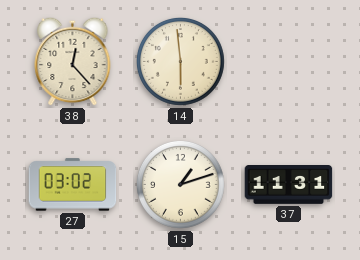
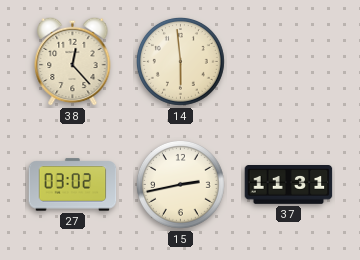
15: 1:12 -> 2:43 (181, 185)
